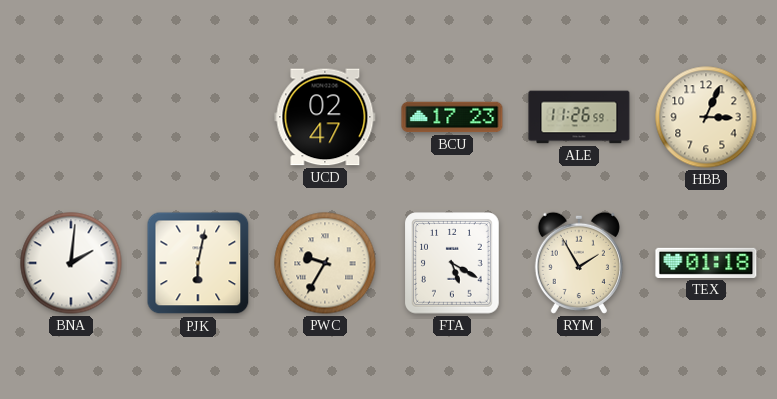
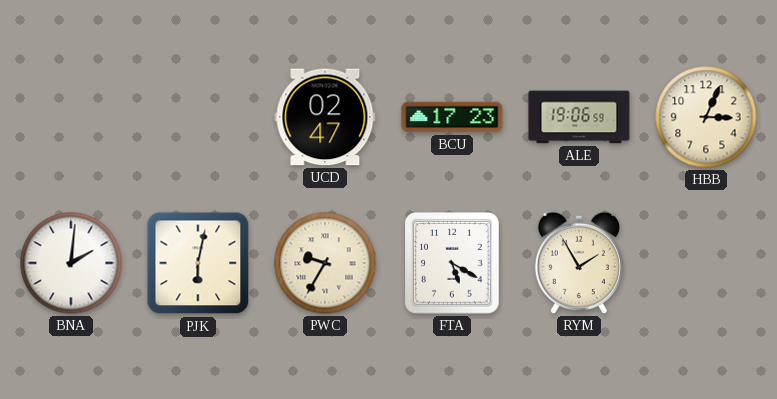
ALE: 11:26 -> 19:06 (579, 117)
TEX: 01:18 -> none (706, 263)
